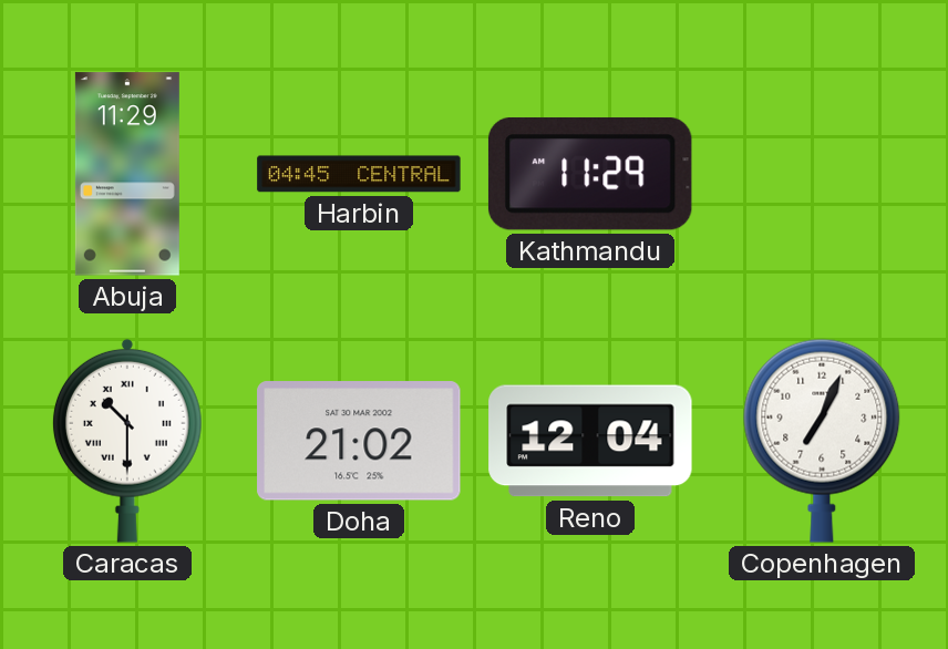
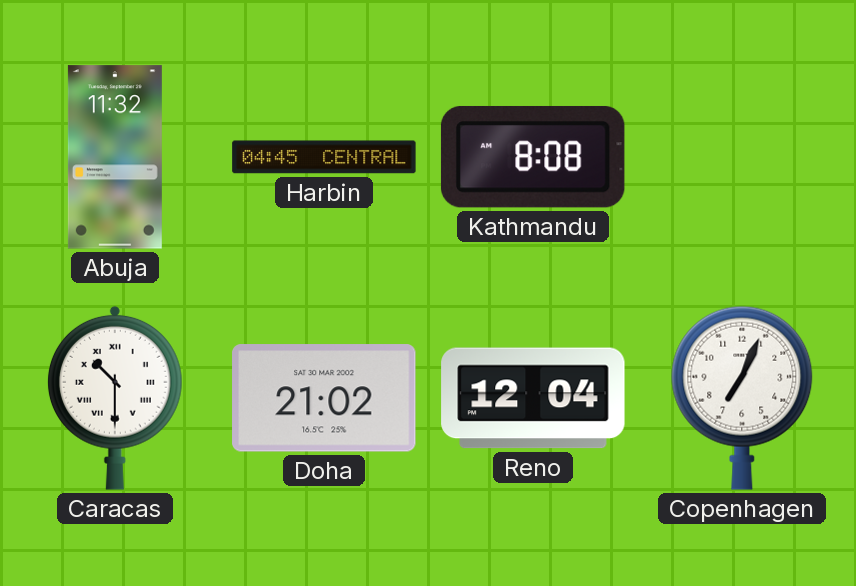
Abuja: 11:29 -> 11:32 (115, 157)
Kathmandu: 11:29 -> 8:08 (533, 157)
